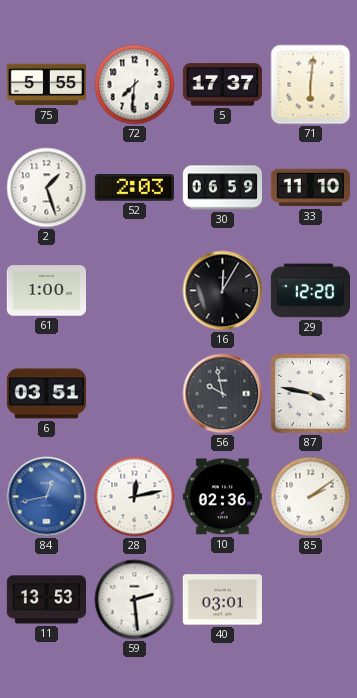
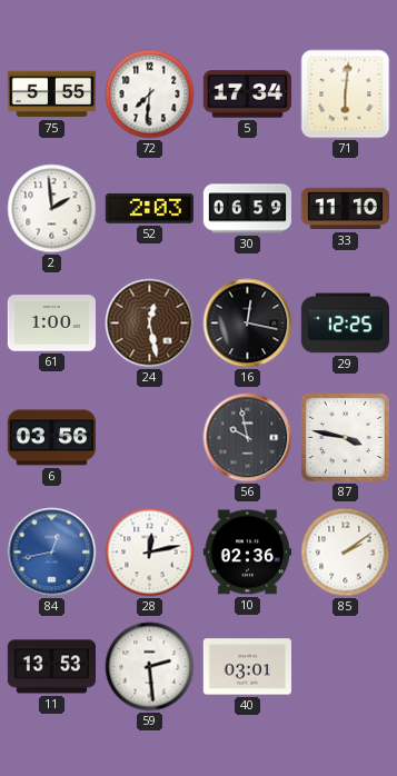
5: 17:37 -> 17:34 (247, 94)
2: 1:27 -> 1:59 (52, 209)
24: none -> 12:28 (150, 324)
16: 12:05 -> 12:17 (248, 324)
29: 12:20 -> 12:25 (345, 324)
6: 03:51 -> 03:56 (51, 438)
